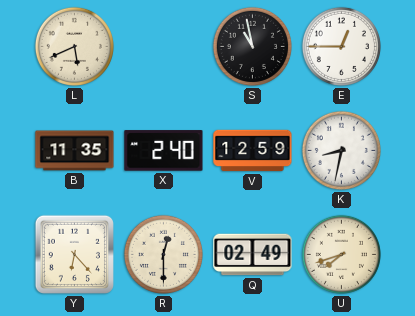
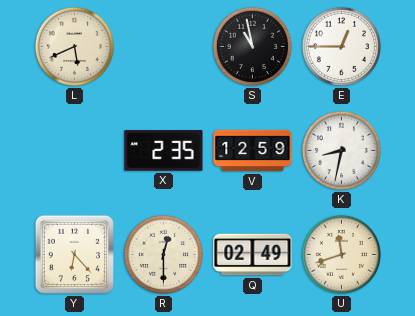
B: 11:35 -> none (75, 151)
X: 2:40 -> 2:35 (164, 151)
U: 7:42 -> 11:42 (341, 254)
